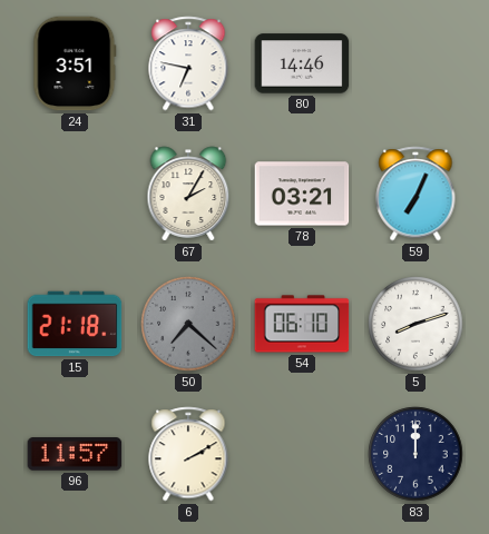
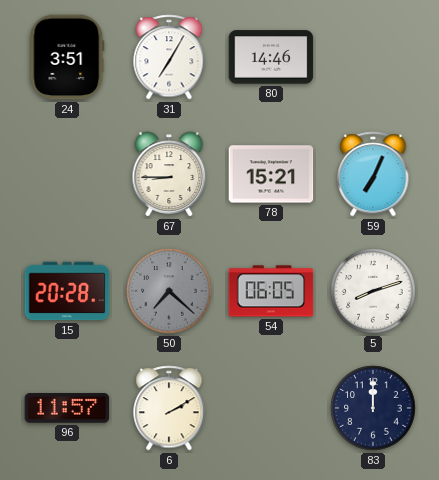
31: 6:47 -> 7:05 (169, 57)
67: 2:05 -> 8:45 (169, 174)
78: 03:21 -> 15:21 (271, 174)
15: 21:18 -> 20:28 (67, 291)
54: 06:10 -> 06:05 (271, 291)
